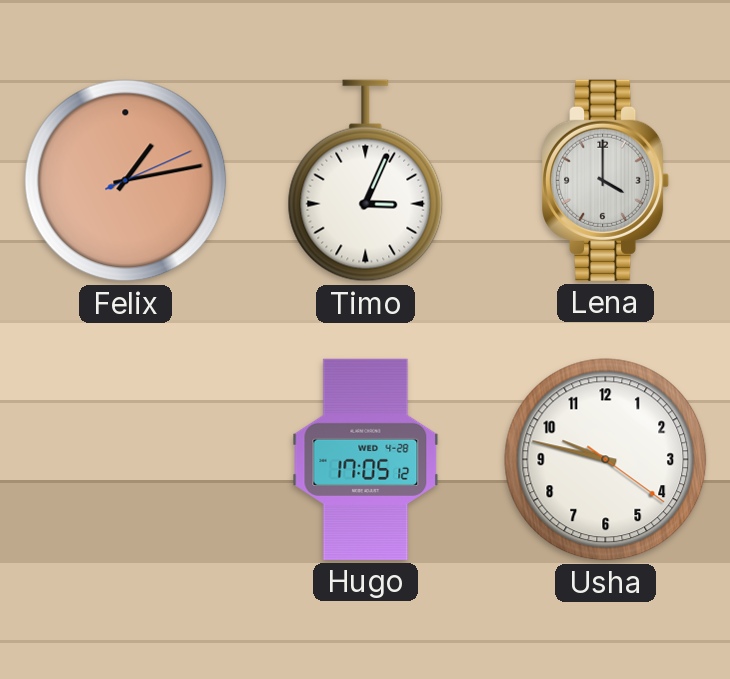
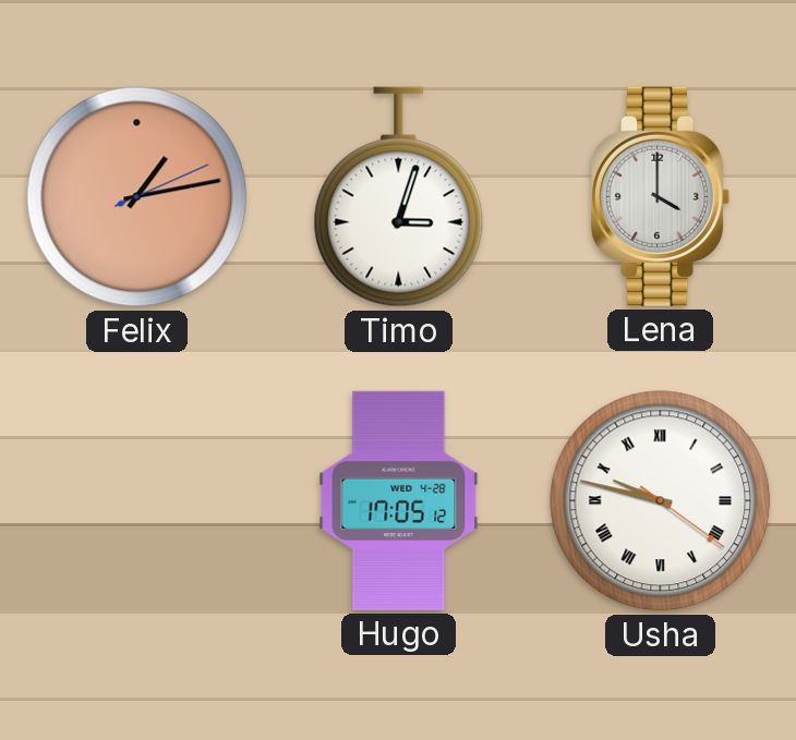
Timo: 3:04 -> 3:03 (399, 197)
Usha numerals: Arabic -> Roman (661, 501)
